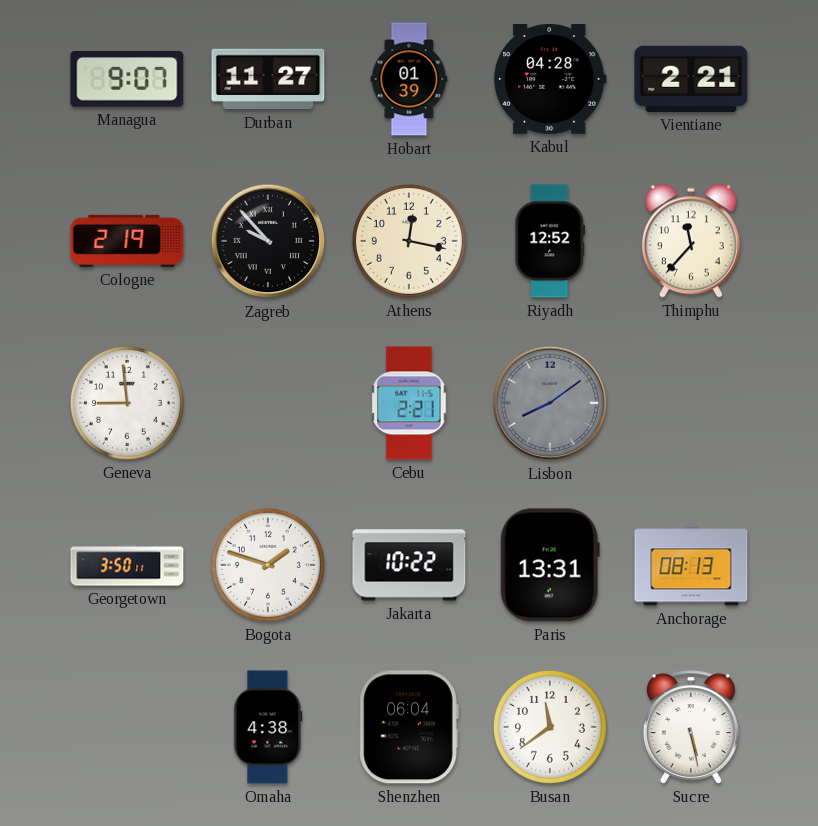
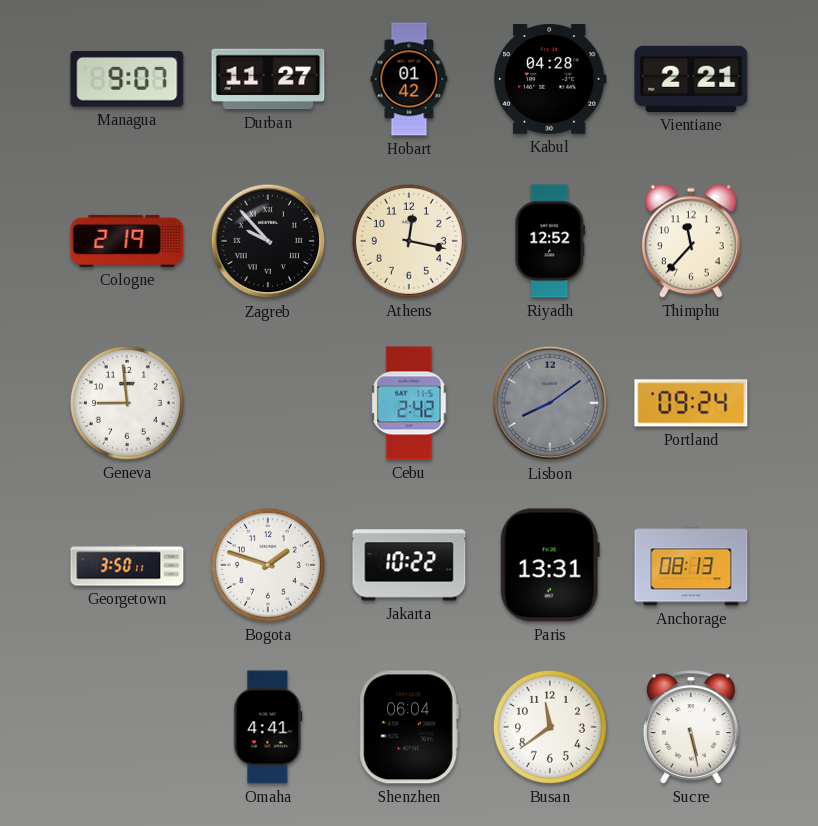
Hobart: 01:39 -> 01:42 (409, 79)
Cebu: 2:21 -> 2:42 (409, 403)
Portland: none -> 09:24 (691, 403)
Omaha: 4:38 -> 4:41 (268, 727)
